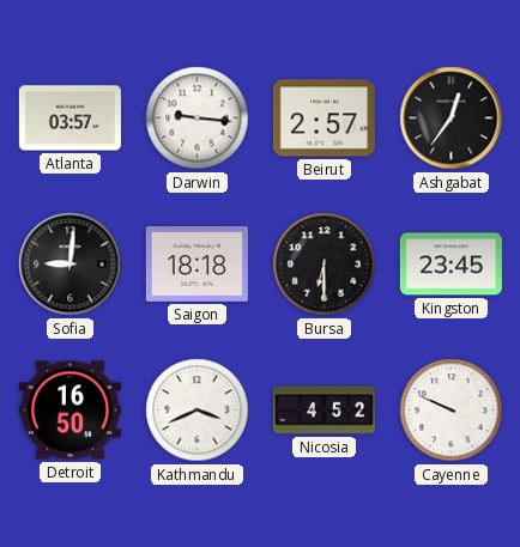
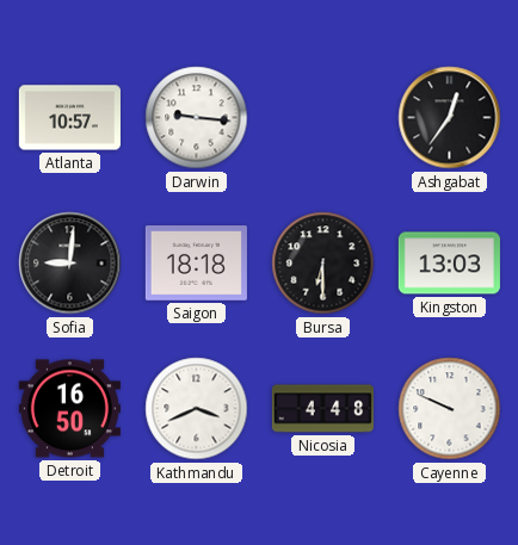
Atlanta: 03:57 -> 10:57 (69, 118)
Beirut: 2:57 -> none (324, 118)
Kingston: 23:45 -> 13:03 (449, 264)
Nicosia: 4:52 -> 4:48 (322, 409)
